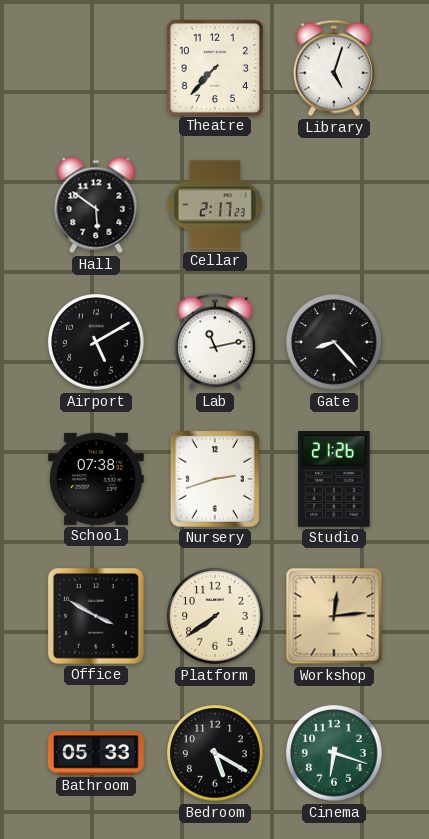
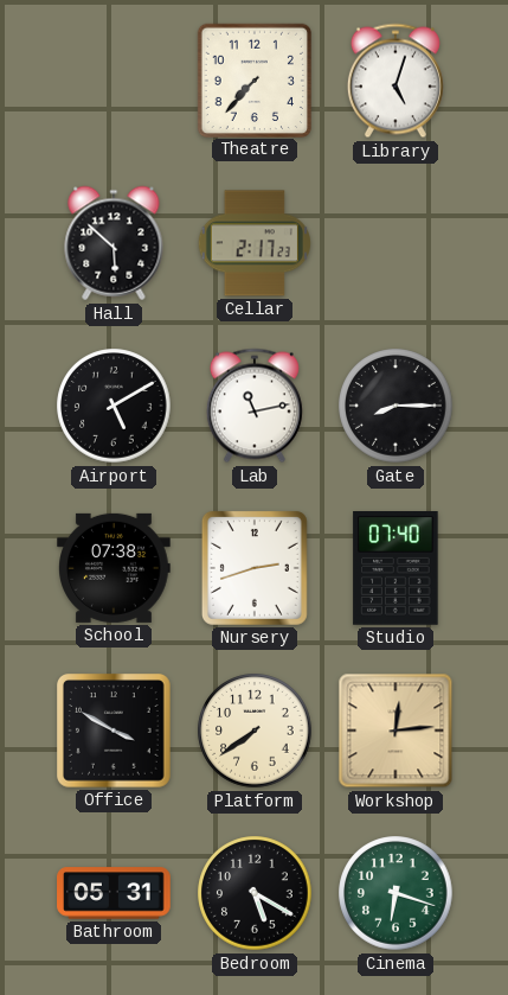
Hall: 5:51 -> 5:52 (114, 243)
Gate: 8:23 -> 8:15 (396, 406)
Studio: 21:26 -> 07:40 (396, 569)
Bathroom: 05:33 -> 05:31 (114, 893)
